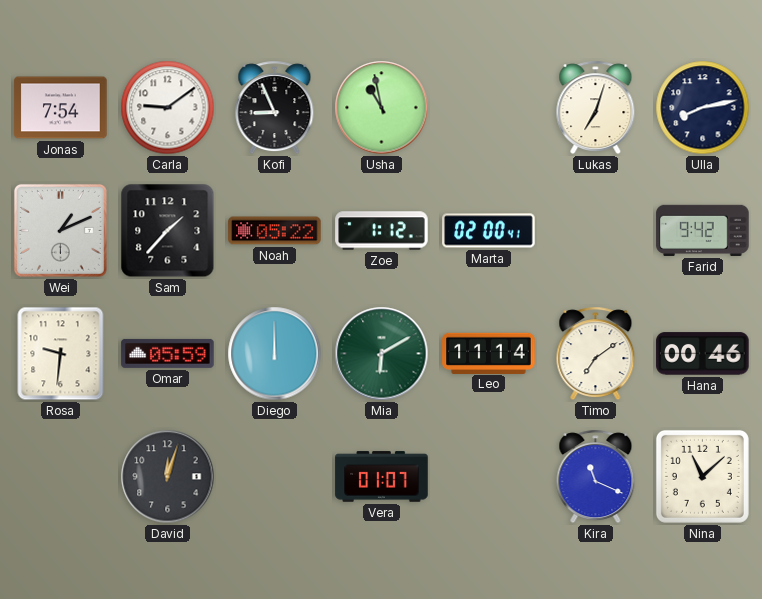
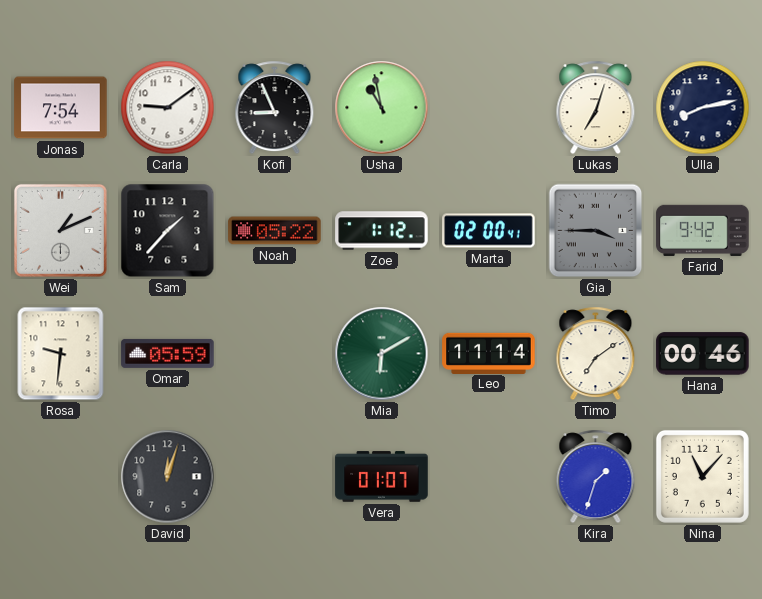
Gia: none -> 3:45 (596, 231)
Diego: 12:00 -> none (275, 354)
Kira: 11:19 -> 1:33 (596, 477)
Nina: 11:08 -> 11:07 (702, 476)
